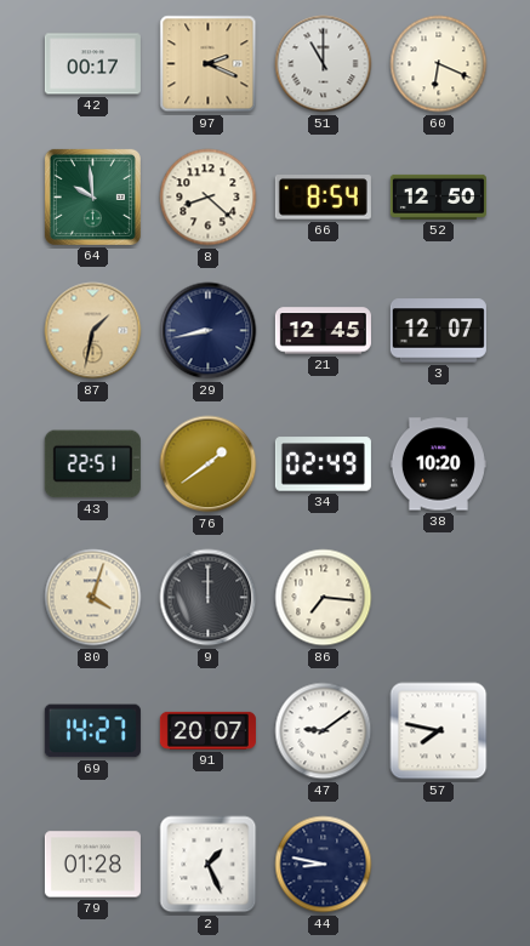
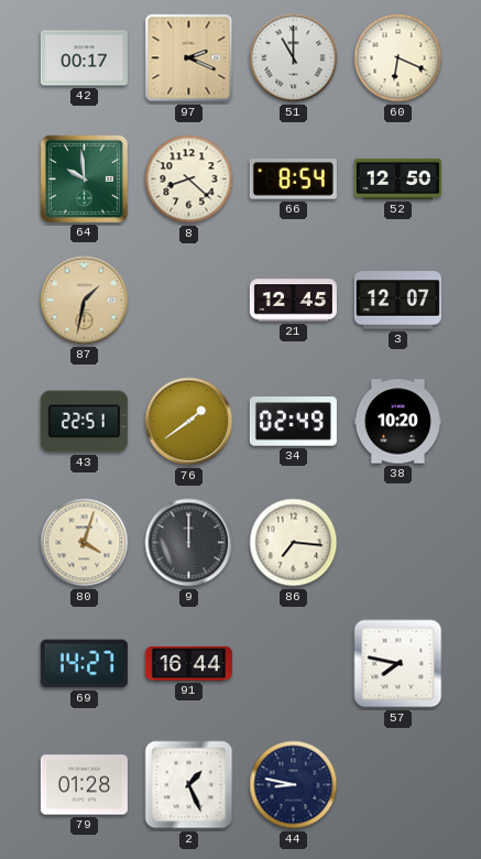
29: 8:43 -> none (209, 331)
91: 20:07 -> 16:44 (188, 663)
47: 9:09 -> none (324, 731)
